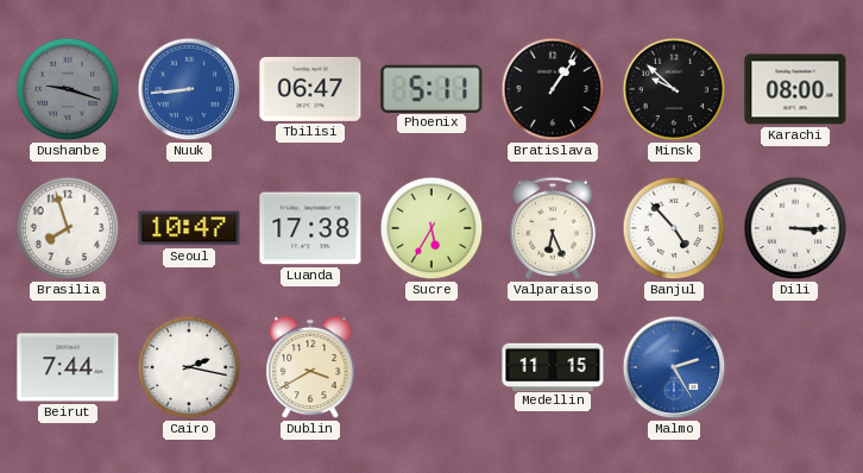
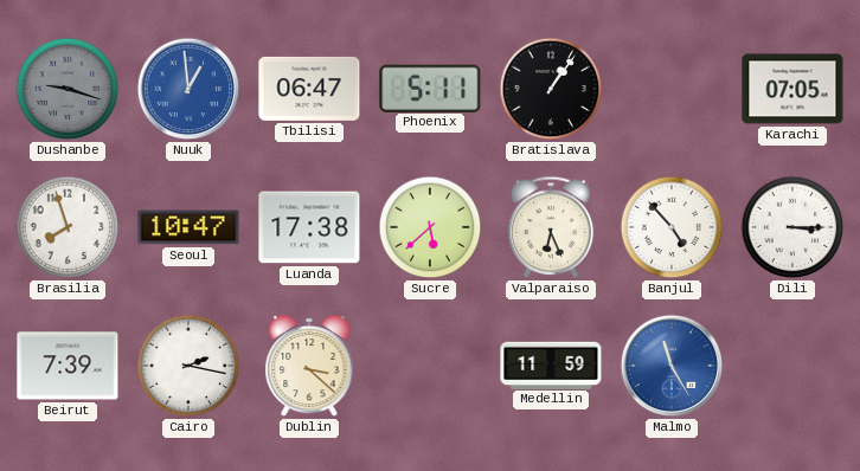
Nuuk: 8:44 -> 12:59 (188, 89)
Minsk: 9:52 -> none (674, 89)
Karachi: 08:00 -> 07:05 (792, 89)
Sucre: 5:35 -> 5:38 (430, 227)
Beirut: 7:44 -> 7:39 (68, 366)
Dublin: 3:40 -> 3:22 (309, 366)
Medellin: 11:15 -> 11:59 (551, 364)
Malmo: 2:25 -> 11:25 (672, 366)
